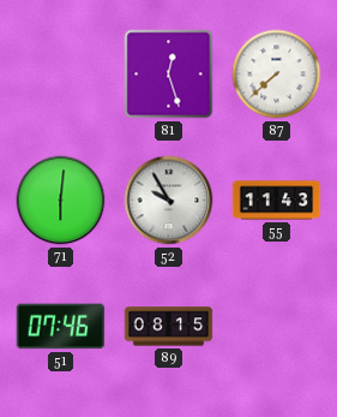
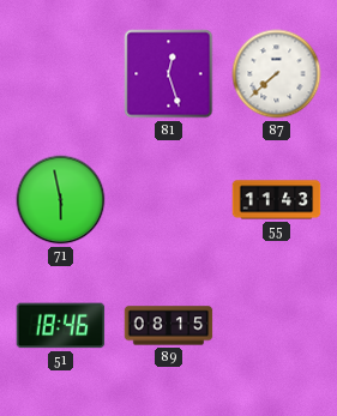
71: 6:01 -> 5:58 (61, 200)
52: 9:55 -> none (169, 201)
51: 07:46 -> 18:46 (61, 326)
